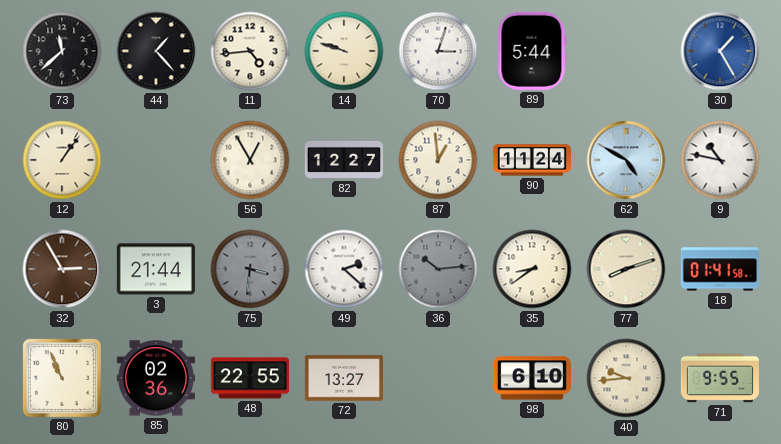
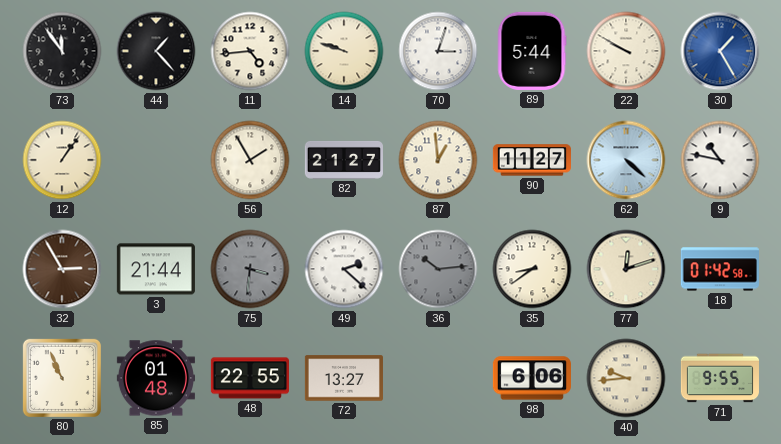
73: 11:38 -> 11:54 (62, 51)
22: none -> 9:50 (626, 51)
56: 12:55 -> 1:55 (250, 160)
82: 12:27 -> 21:27 (344, 160)
90: 11:24 -> 11:27 (532, 160)
62: 4:50 -> 4:22 (626, 160)
77: 8:12 -> 12:12 (626, 269)
18: 01:41 -> 01:42 (720, 269)
85: 02:36 -> 01:48 (156, 378)
98: 6:10 -> 6:06 (532, 378)
